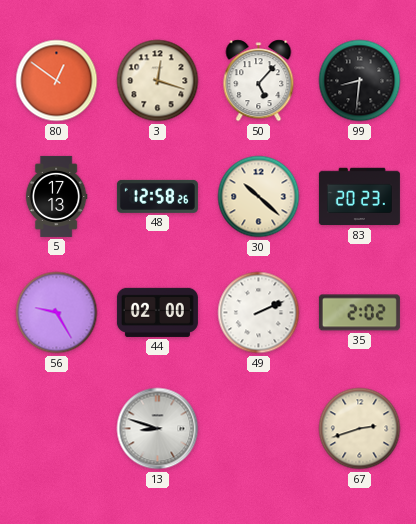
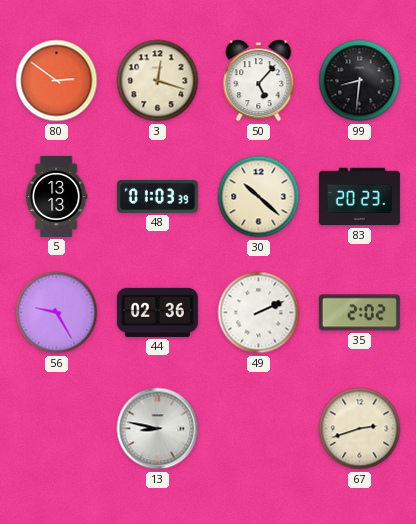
80: 12:51 -> 2:51 (57, 81)
5: 17:13 -> 13:13 (56, 196)
48: 12:58 -> 01:03 (157, 196)
44: 02:00 -> 02:36 (157, 312)
13: 8:48 -> 8:47 (158, 429)
